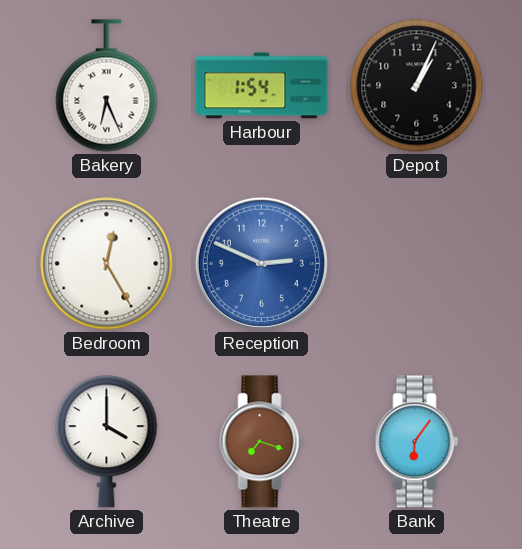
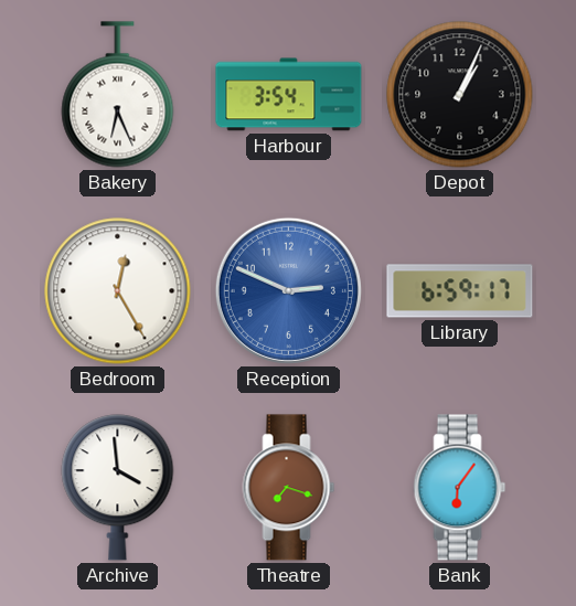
Harbour: 1:54 -> 3:54 (289, 95)
Library: none -> 6:59 (460, 291)
Archive: 4:00 -> 3:59 (118, 488)
